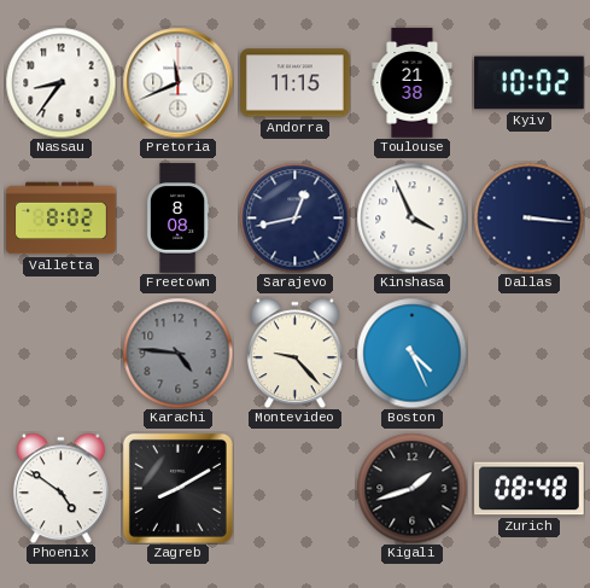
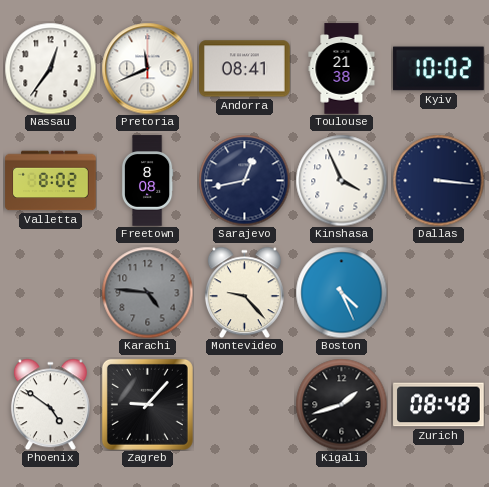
Nassau: 8:36 -> 12:36 (50, 68)
Andorra: 11:15 -> 08:41 (245, 69)
Zagreb: 8:10 -> 9:07 (147, 404)
